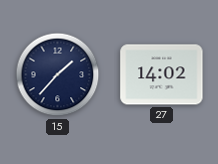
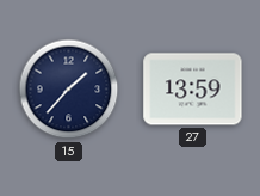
27: 14:02 -> 13:59 (193, 90)
